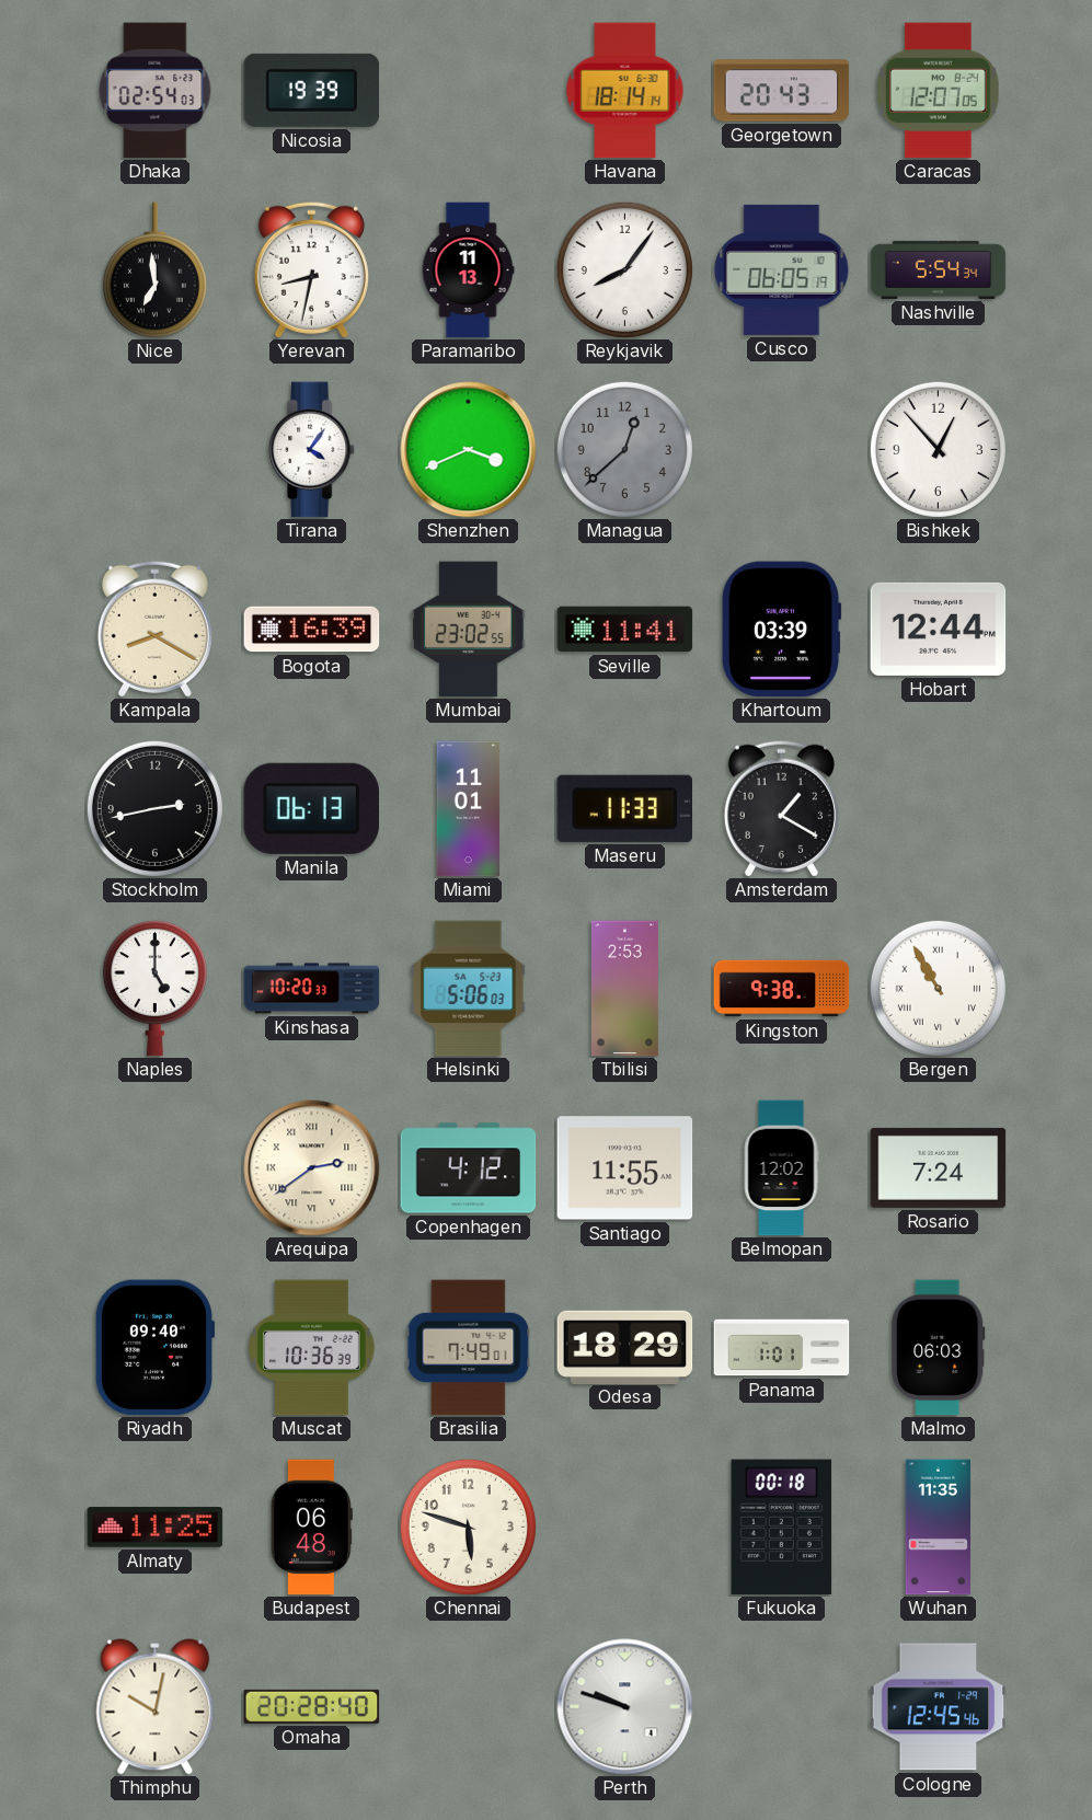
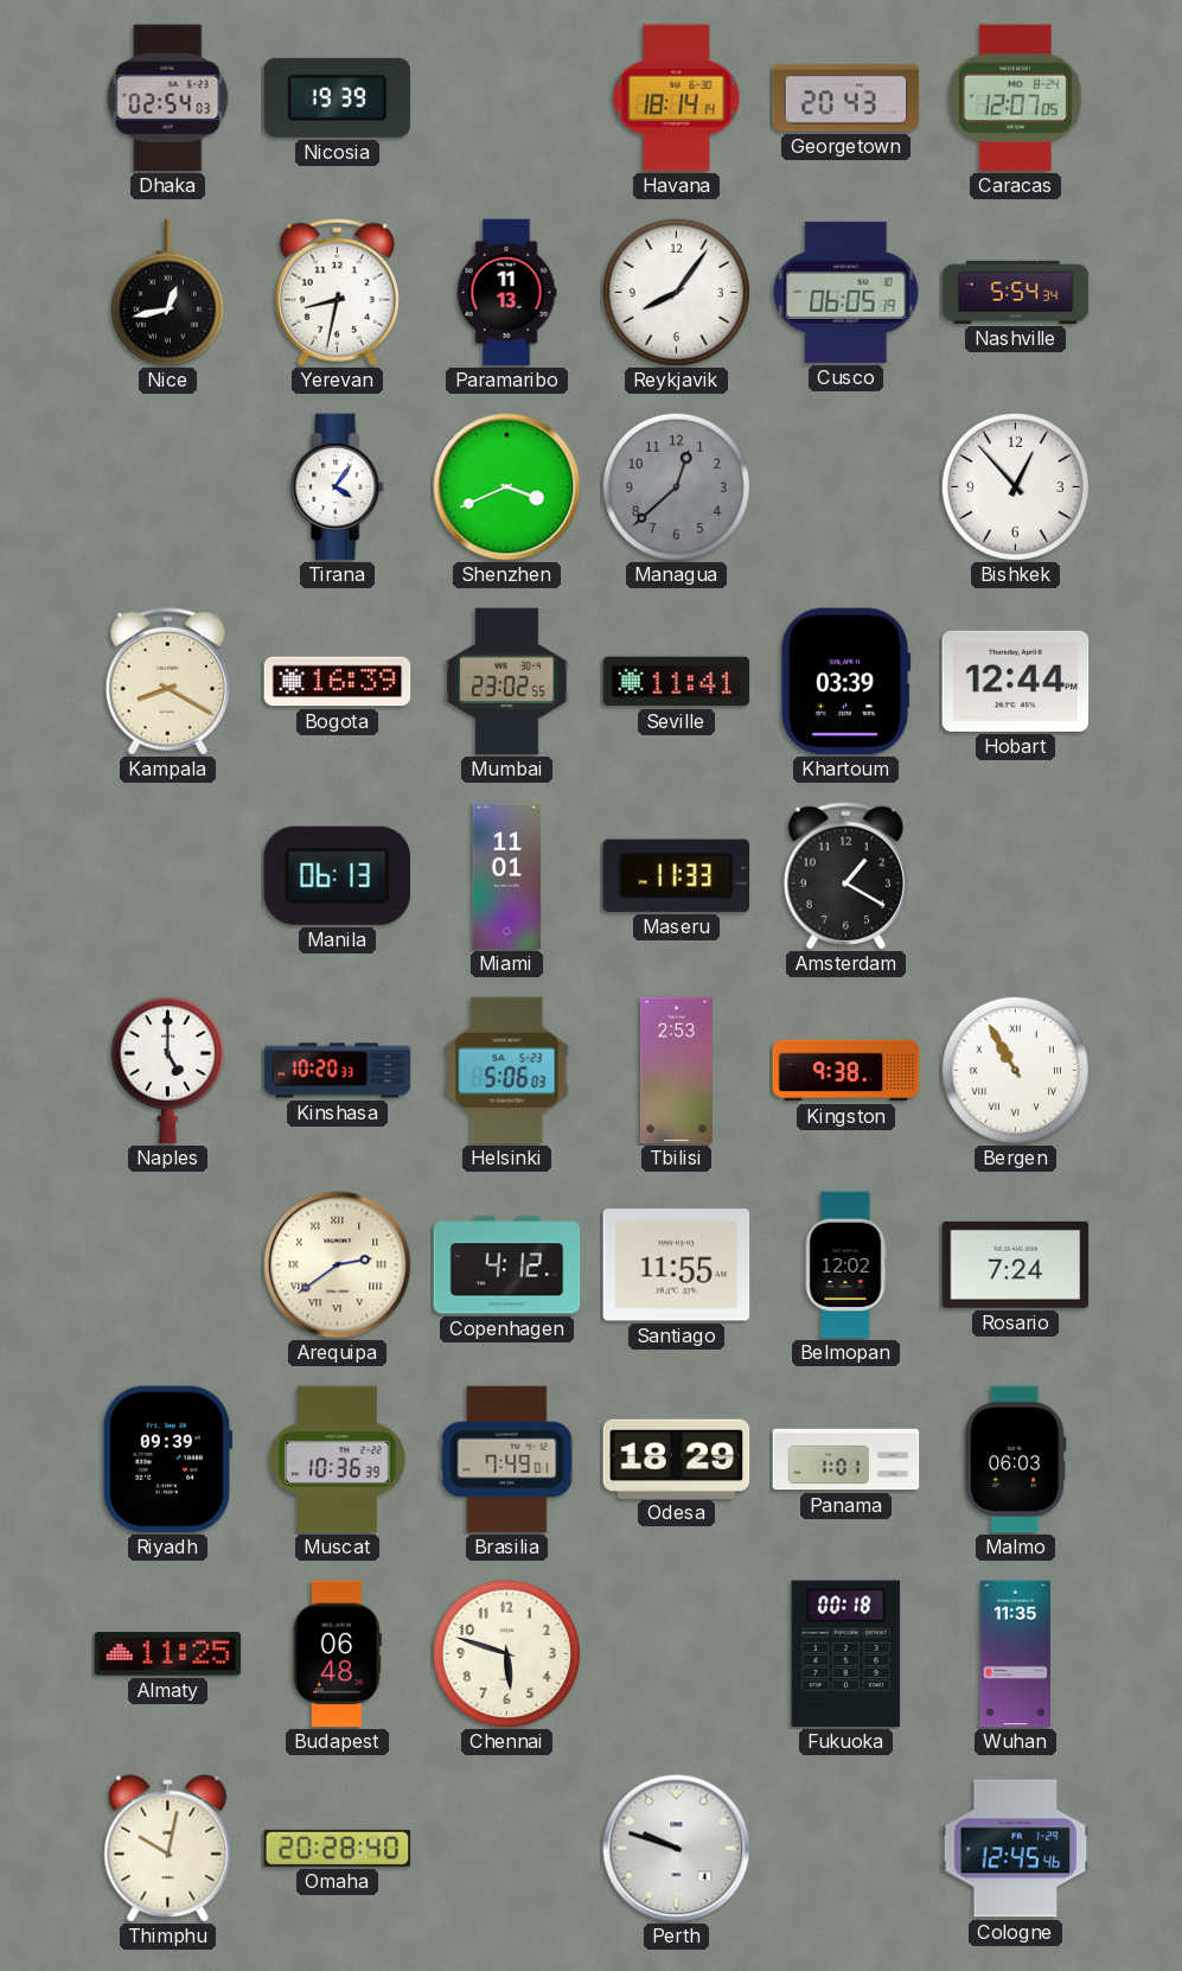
Nice: 6:59 -> 12:43 (167, 293)
Stockholm: 2:43 -> none (154, 808)
Riyadh: 09:40 -> 09:39 (167, 1460)
